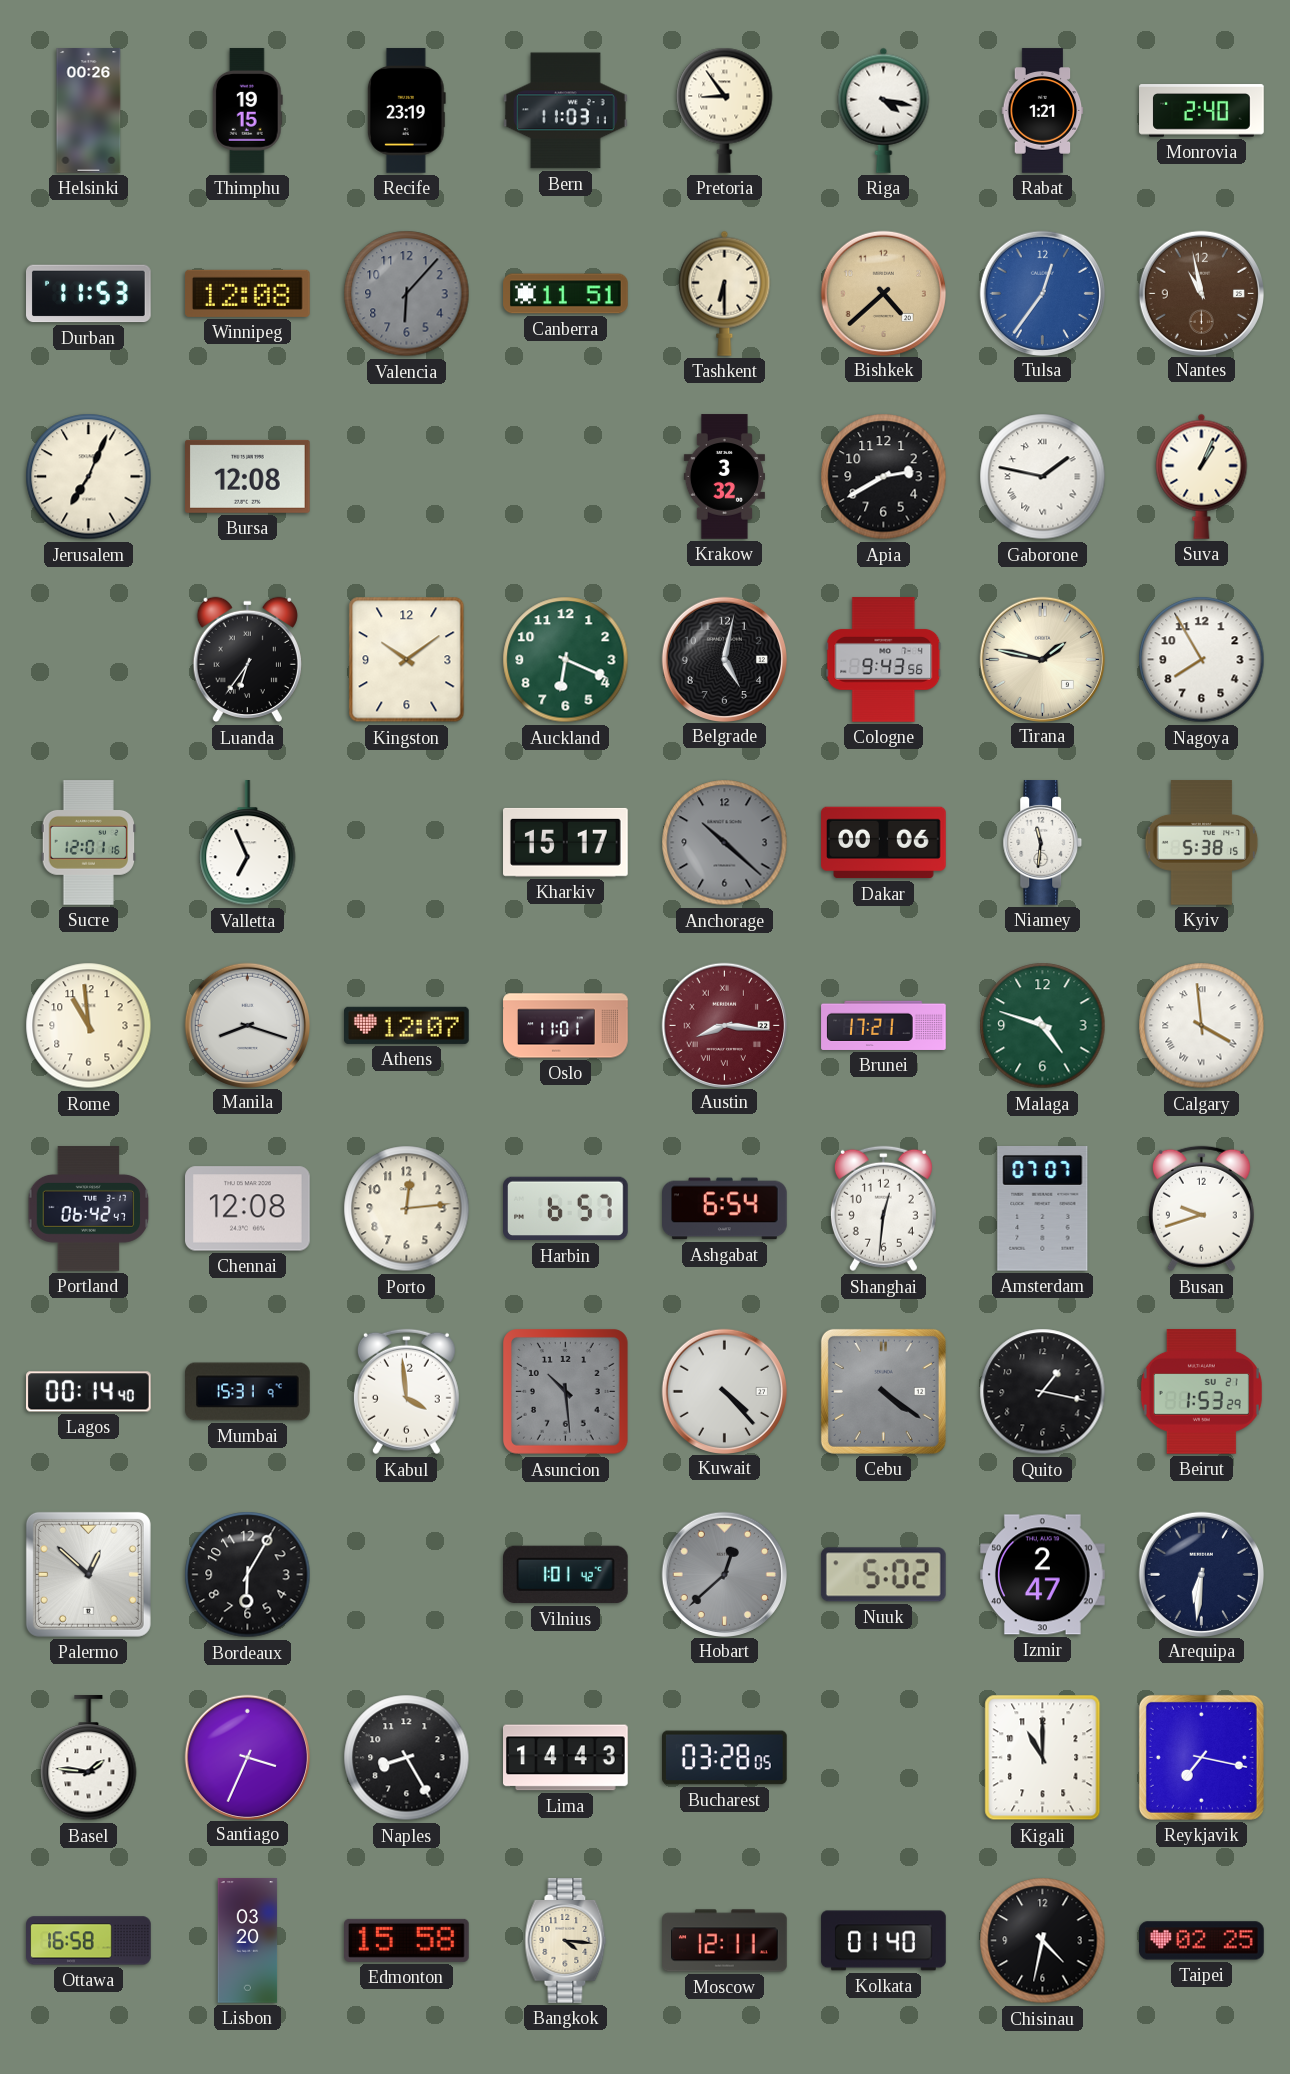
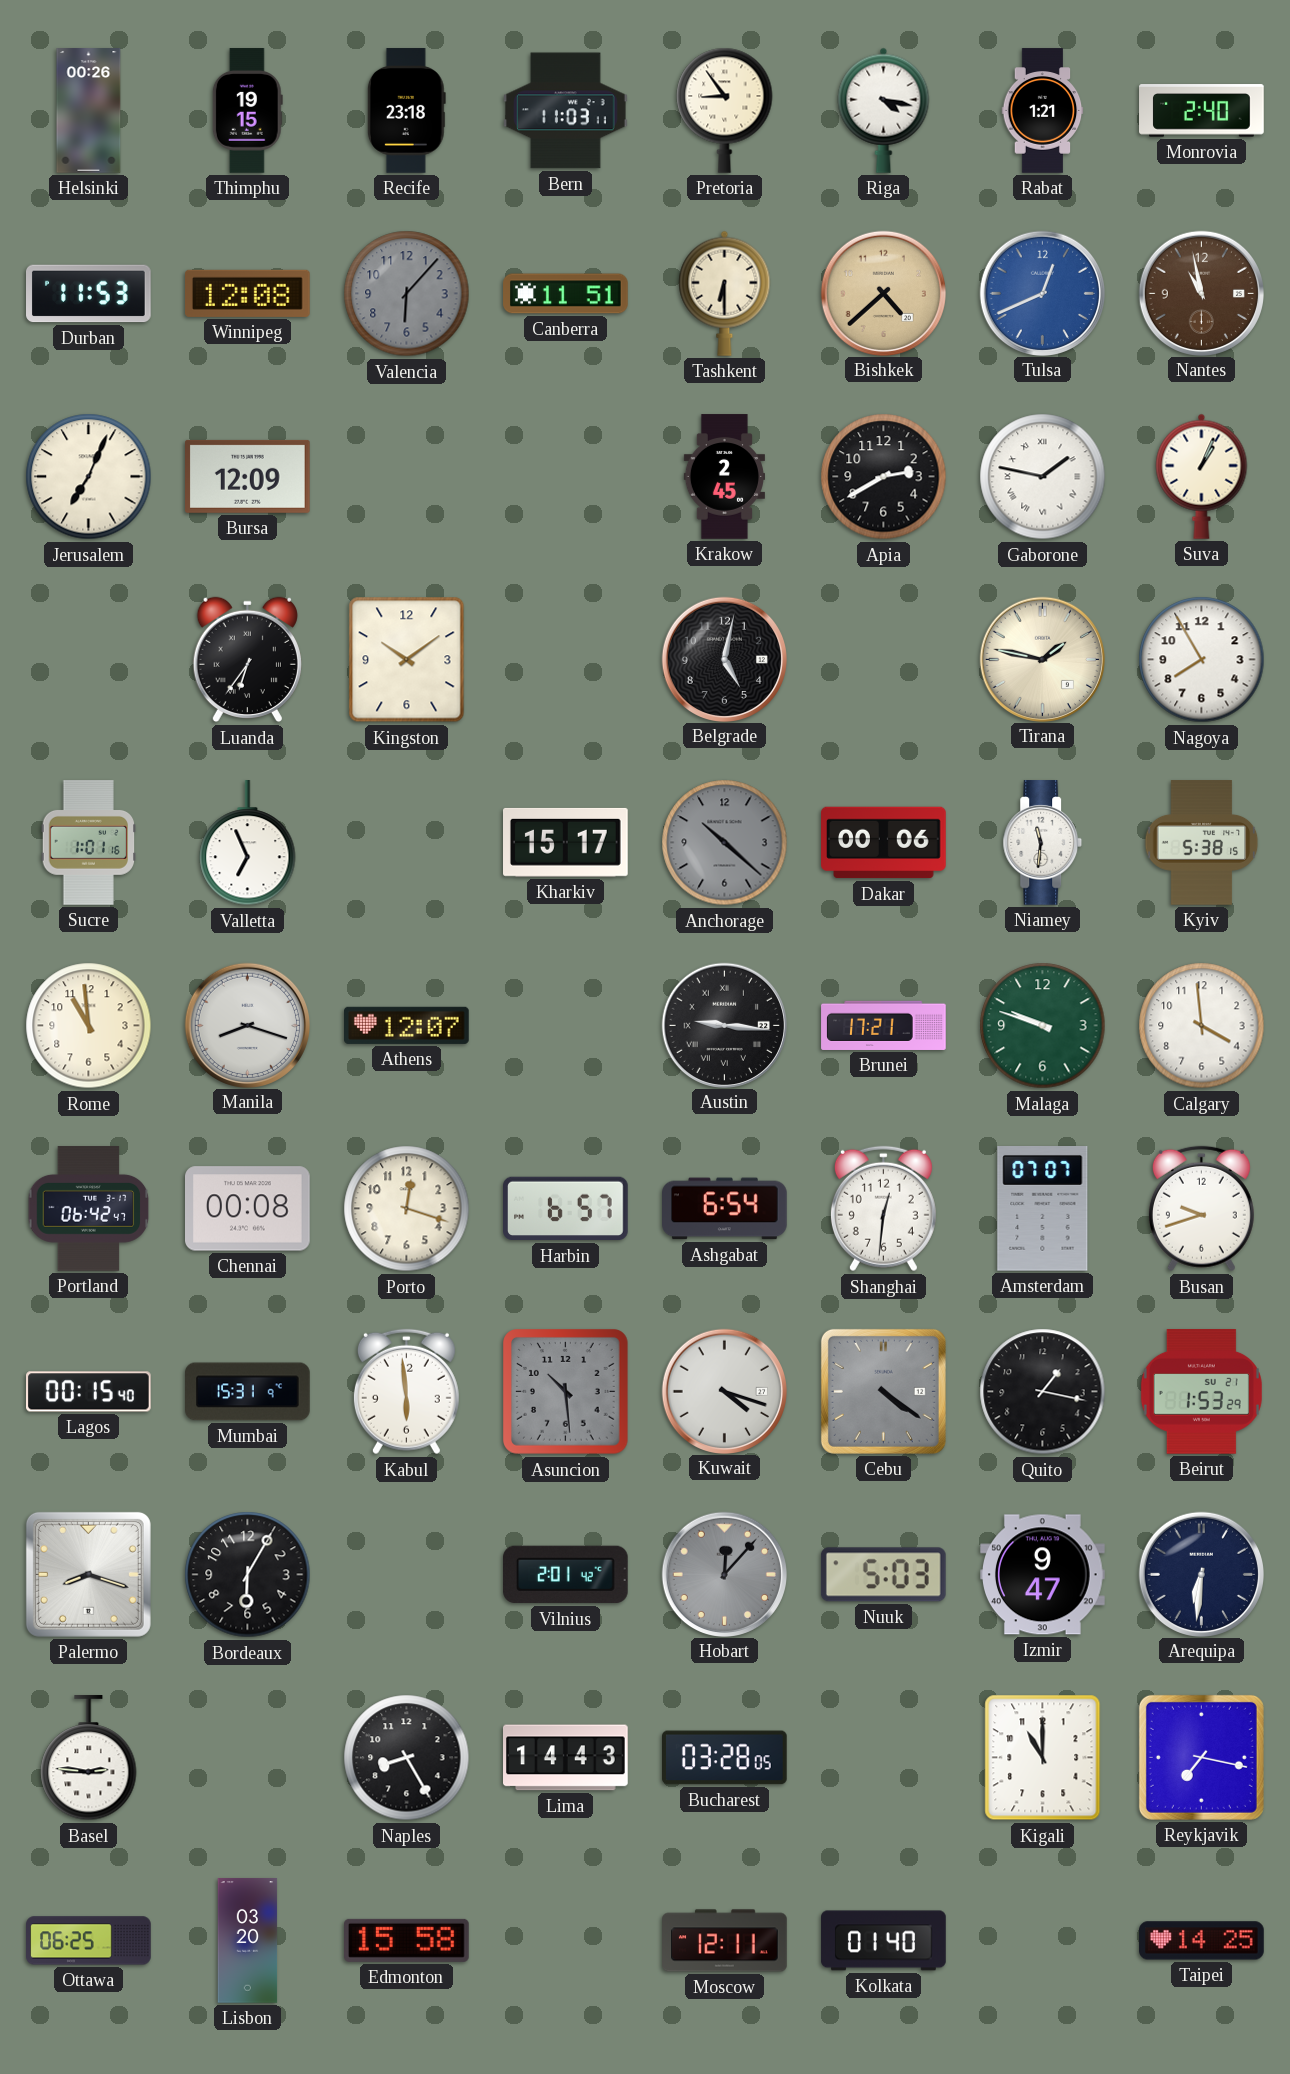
Recife: 23:19 -> 23:18 (406, 111)
Tulsa: 12:36 -> 12:41 (1042, 293)
Bursa: 12:08 -> 12:09 (248, 476)
Krakow: 3:32 -> 2:45 (724, 477)
Auckland: 6:19 -> none (566, 660)
Cologne: 9:43 -> none (884, 660)
Sucre: 12:01 -> 1:01 (89, 843)
Oslo: 11:01 -> none (566, 1026)
Austin: 8:16 -> 9:16 (724, 1025)
Austin dial: burgundy -> black (724, 1025)
Malaga: 4:48 -> 9:48 (1043, 1026)
Calgary numerals: Roman -> Arabic (1202, 1026)
Chennai: 12:08 -> 00:08 (248, 1209)
Porto: 12:14 -> 12:18 (407, 1209)
Lagos: 00:14 -> 00:15 (89, 1392)
Kabul: 3:59 -> 5:59 (406, 1392)
Kuwait: 4:23 -> 4:18 (724, 1391)
Palermo: 12:52 -> 8:18 (88, 1574)
Vilnius: 1:01 -> 2:01 (566, 1575)
Hobart: 12:38 -> 12:07 (724, 1574)
Nuuk: 5:02 -> 5:03 (883, 1575)
Izmir: 2:47 -> 9:47 (1043, 1575)
Basel: 1:46 -> 2:46 (89, 1759)
Santiago: 3:34 -> none (247, 1757)
Ottawa: 16:58 -> 06:25 (89, 1941)
Bangkok: 4:16 -> none (566, 1941)
Chisinau: 4:32 -> none (1043, 1941)
Taipei: 02:25 -> 14:25 (1202, 1941)
